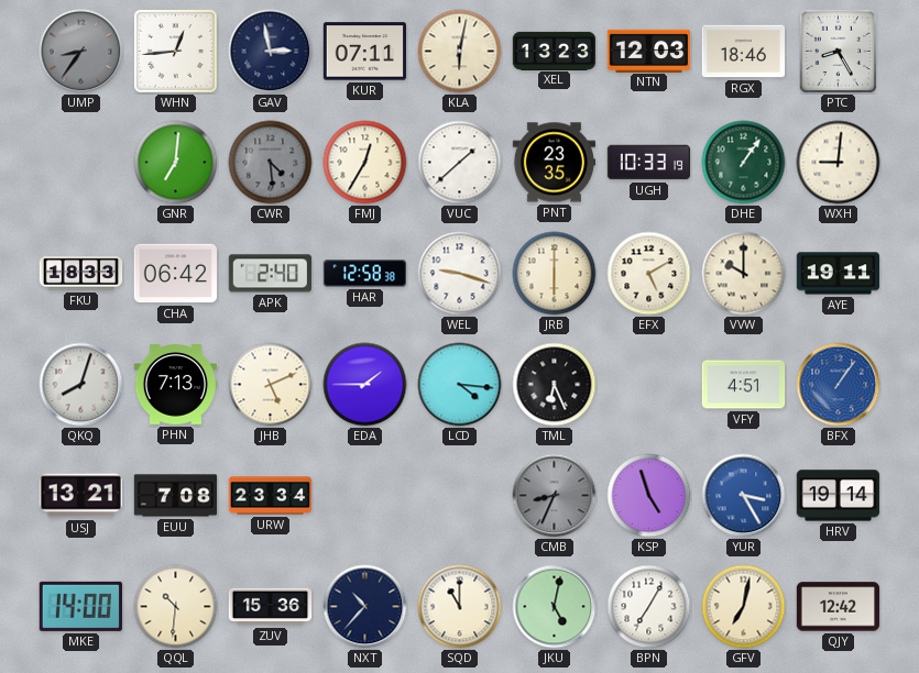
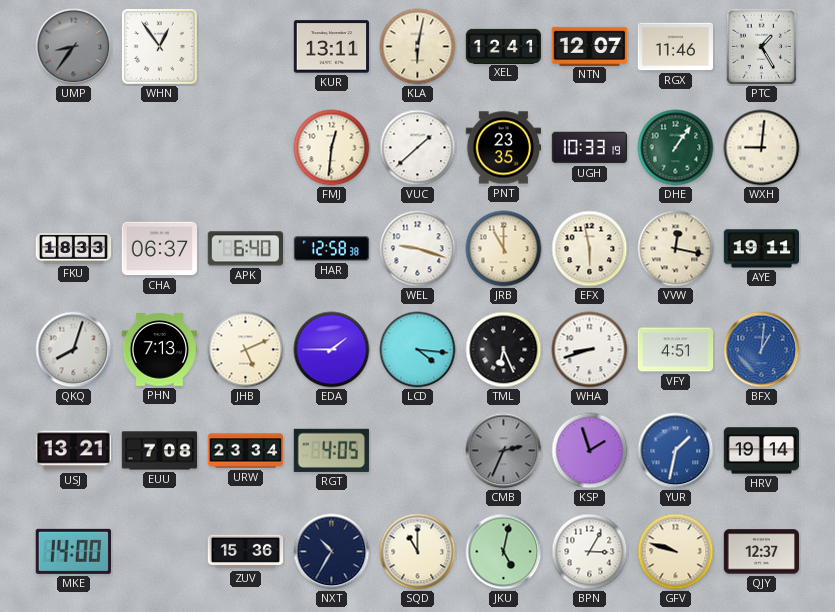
WHN: 12:44 -> 12:54 (159, 46)
GAV: 2:58 -> none (271, 52)
KUR: 07:11 -> 13:11 (331, 47)
XEL: 13:23 -> 12:41 (504, 46)
NTN: 12:03 -> 12:07 (590, 46)
RGX: 18:46 -> 11:46 (676, 47)
PTC: 8:25 -> 1:25 (762, 47)
GNR: 7:01 -> none (176, 163)
CWR: 4:29 -> none (271, 163)
FMJ: 12:35 -> 12:31 (332, 148)
CHA: 06:42 -> 06:37 (160, 249)
APK: 2:40 -> 6:40 (245, 249)
JRB: 6:00 -> 11:00 (504, 249)
EFX: 5:10 -> 5:58 (590, 249)
VVW: 10:00 -> 12:17 (676, 249)
WHA: none -> 8:42 (590, 350)
BFX: 1:06 -> 1:01 (762, 350)
RGT: none -> 4:05 (331, 450)
CMB: 8:34 -> 2:34 (504, 451)
KSP: 4:57 -> 1:57 (590, 451)
YUR: 3:25 -> 1:32 (676, 451)
QQL: 10:31 -> none (176, 607)
NXT: 10:37 -> 10:35 (332, 552)
BPN: 7:05 -> 3:05 (590, 552)
GFV: 7:02 -> 9:48 (676, 552)
QJY: 12:42 -> 12:37 (762, 552)
